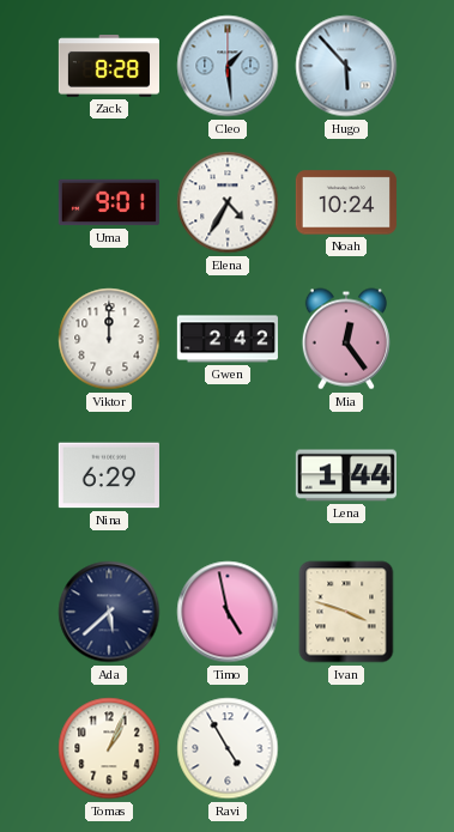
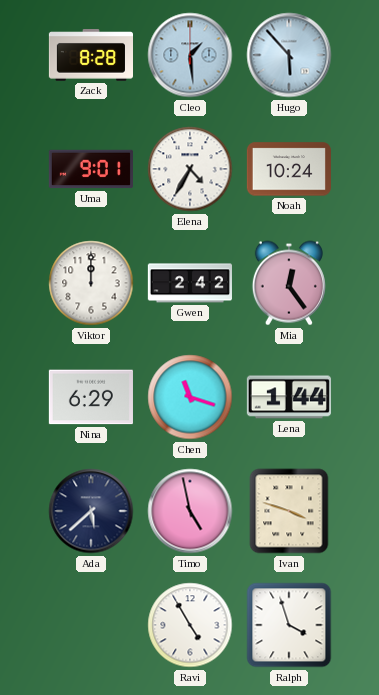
Chen: none -> 11:18 (190, 397)
Tomas: 1:04 -> none (109, 748)
Ralph: none -> 3:57 (289, 625)
